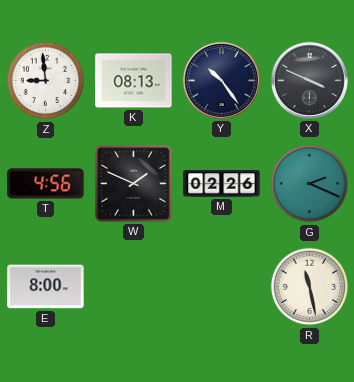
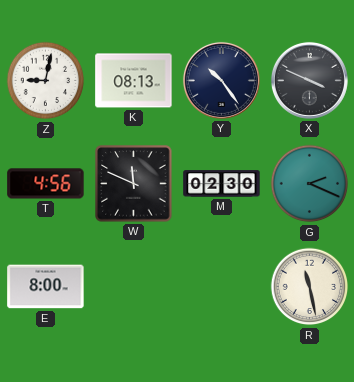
Z: 8:59 -> 9:02 (46, 81)
W: 1:49 -> 11:49 (134, 184)
M: 02:26 -> 02:30 (222, 184)
